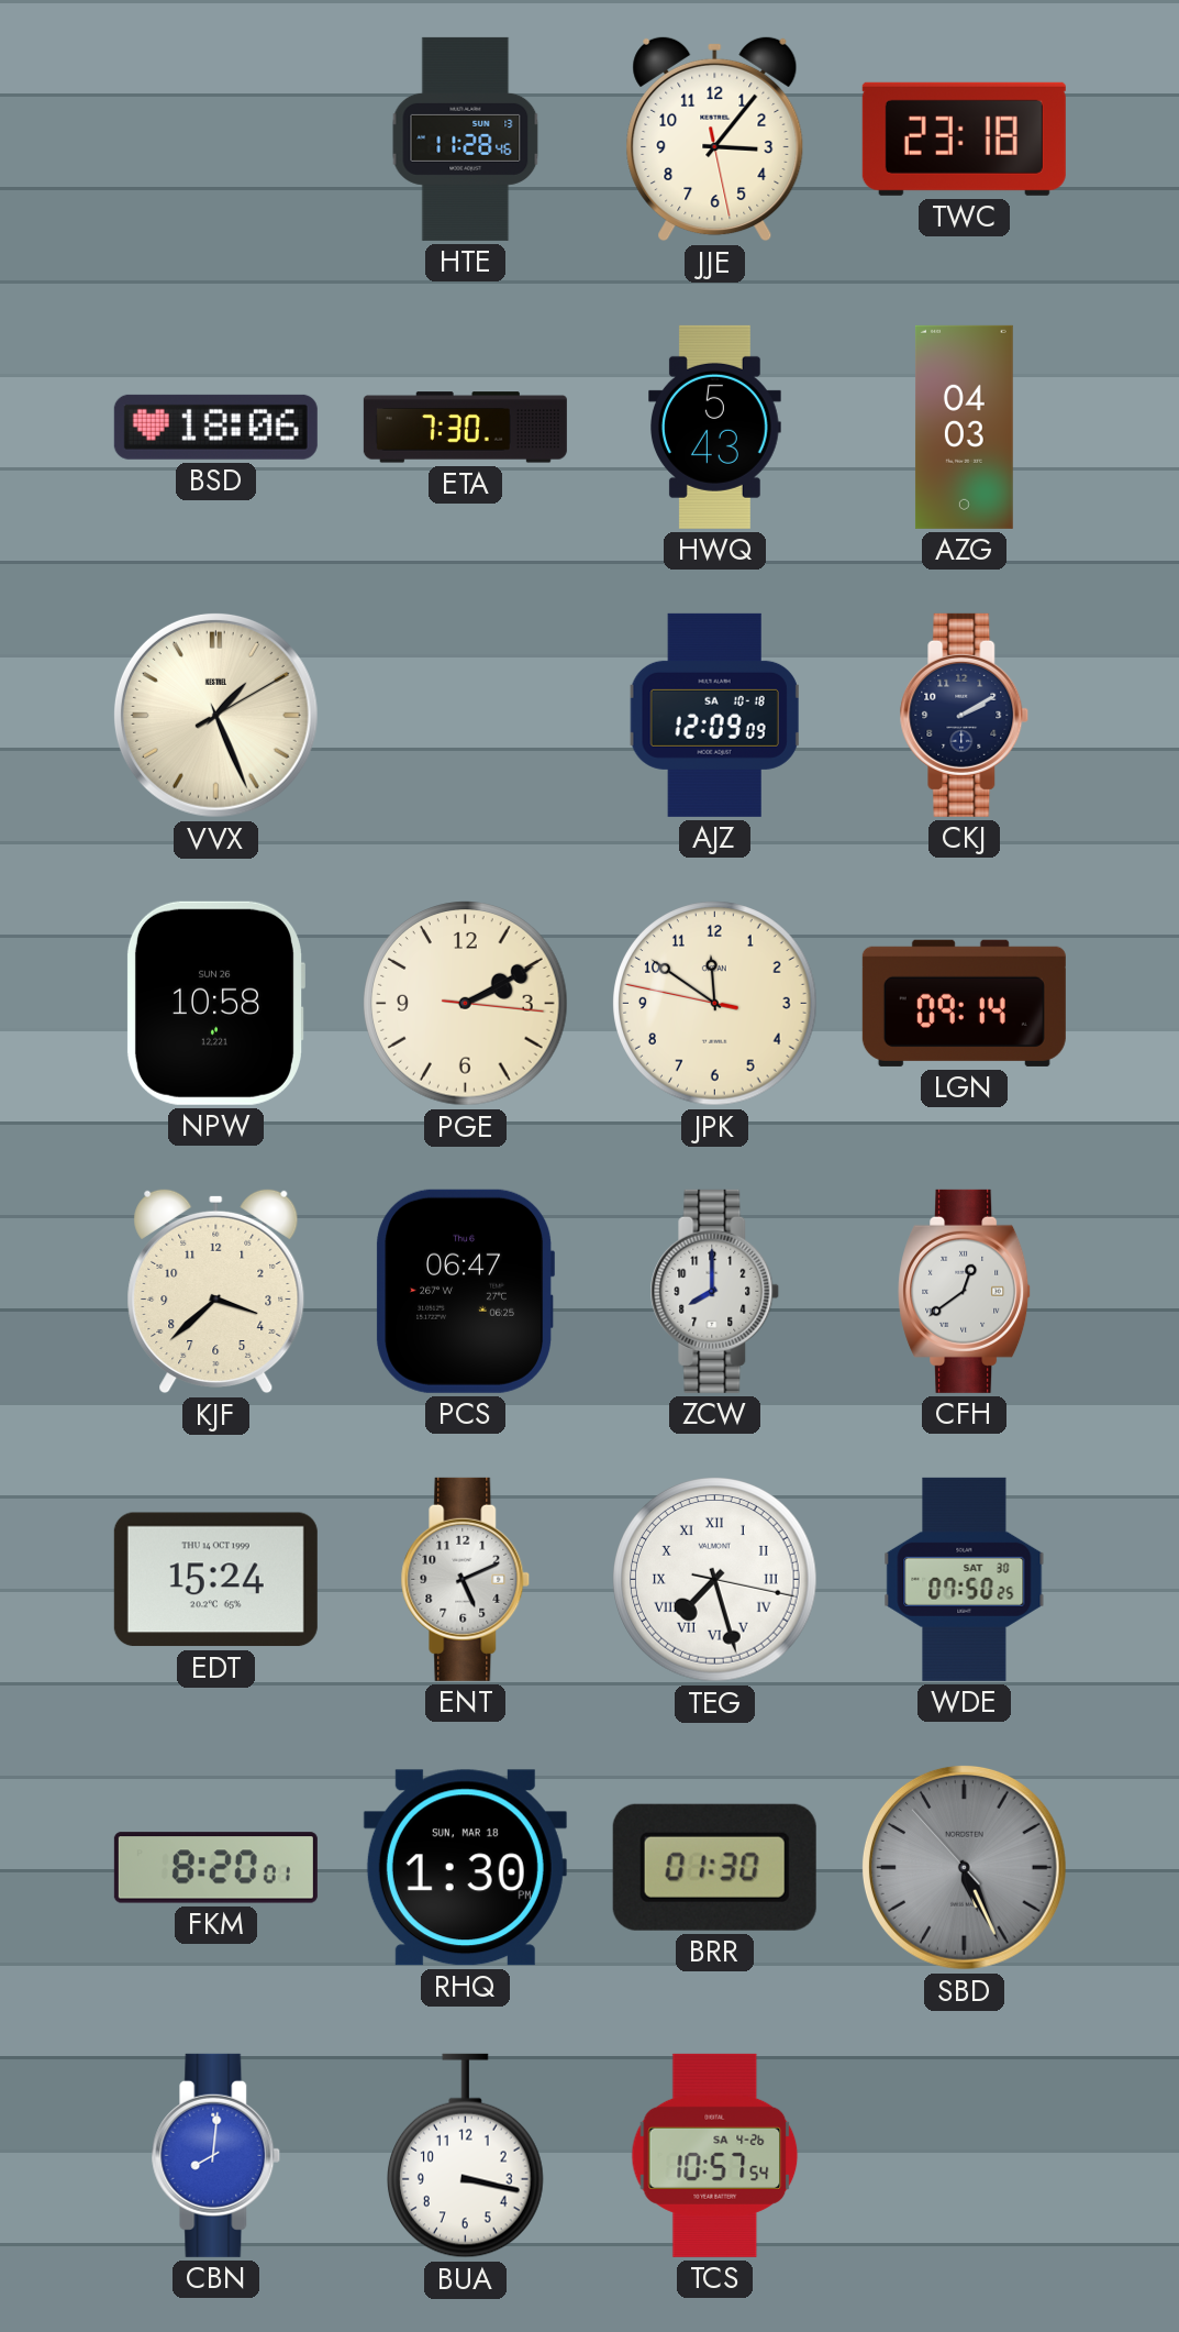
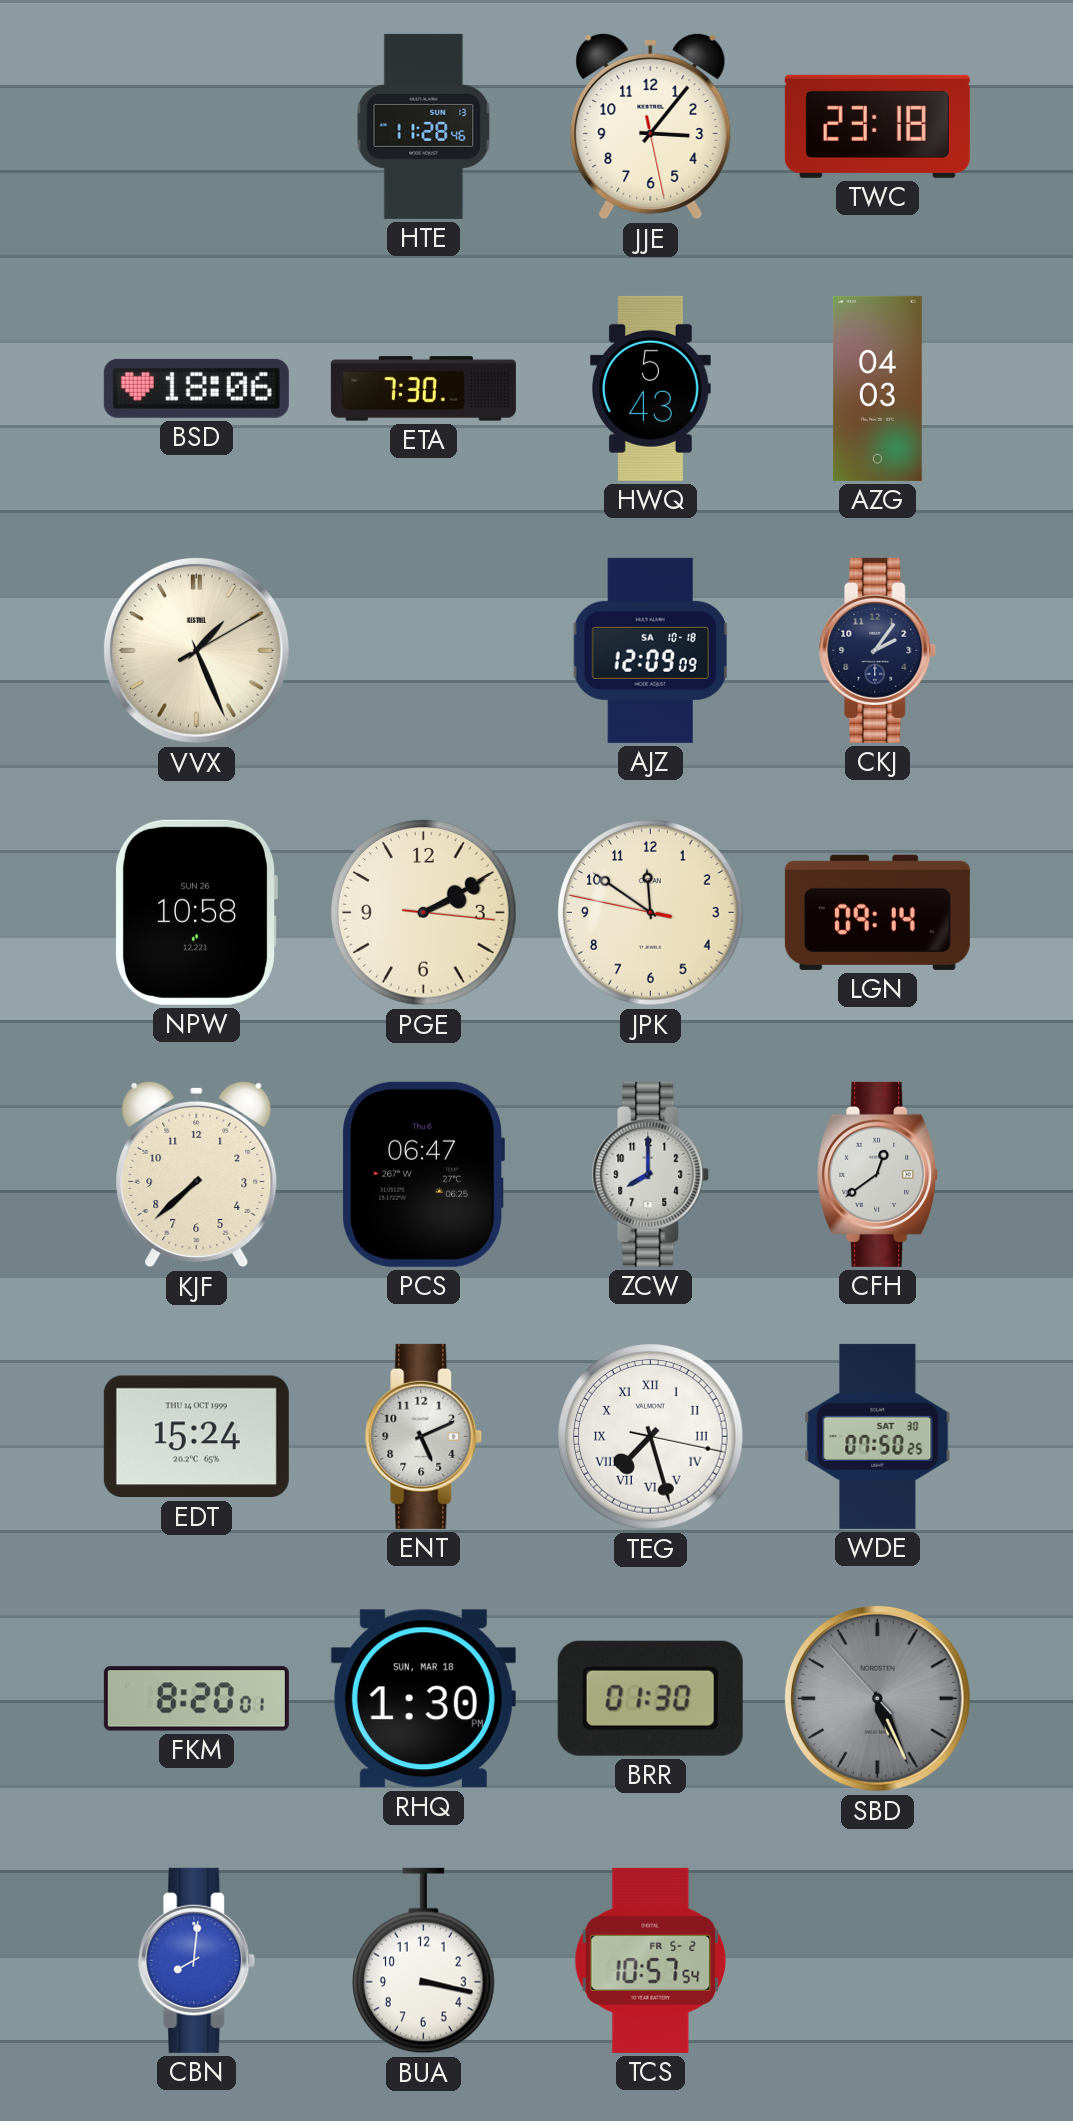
CKJ: 2:10 -> 2:06 (878, 650)
KJF: 3:38 -> 7:38 (197, 1174)
TCS date: SA 4-26 -> FR 5-2 (651, 1960)
